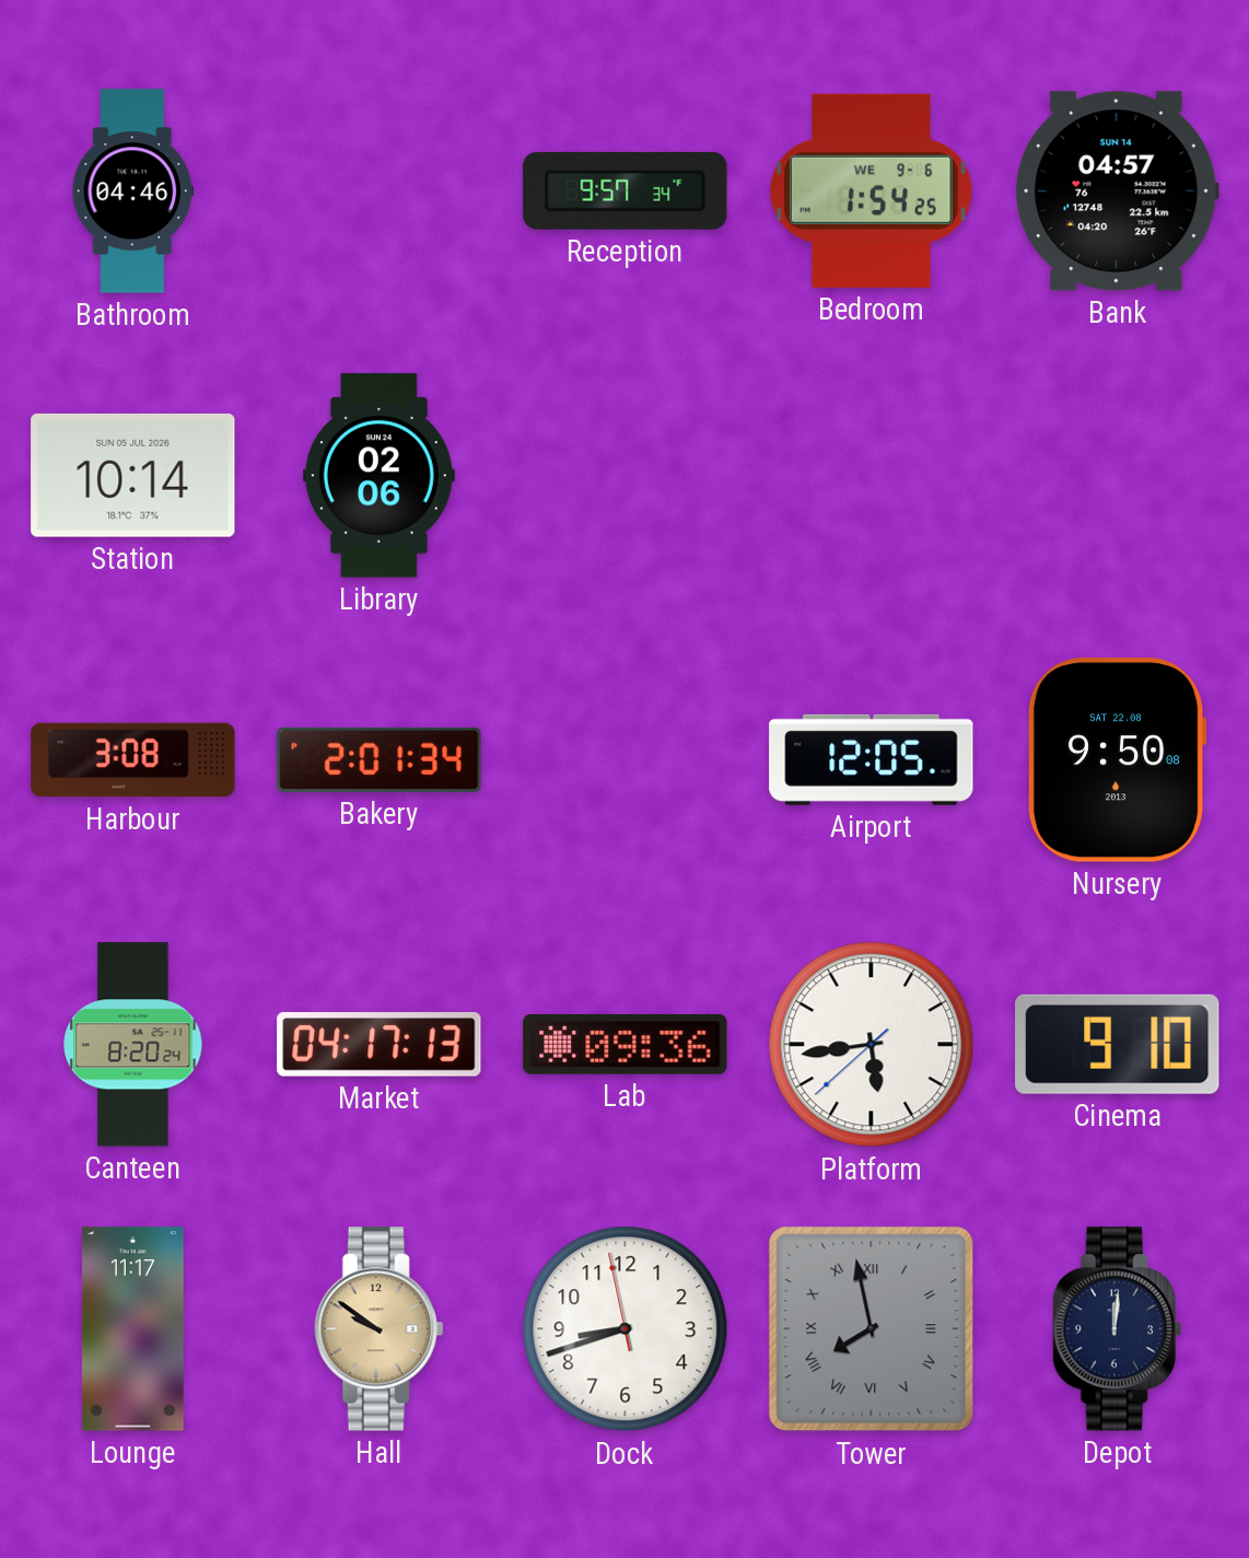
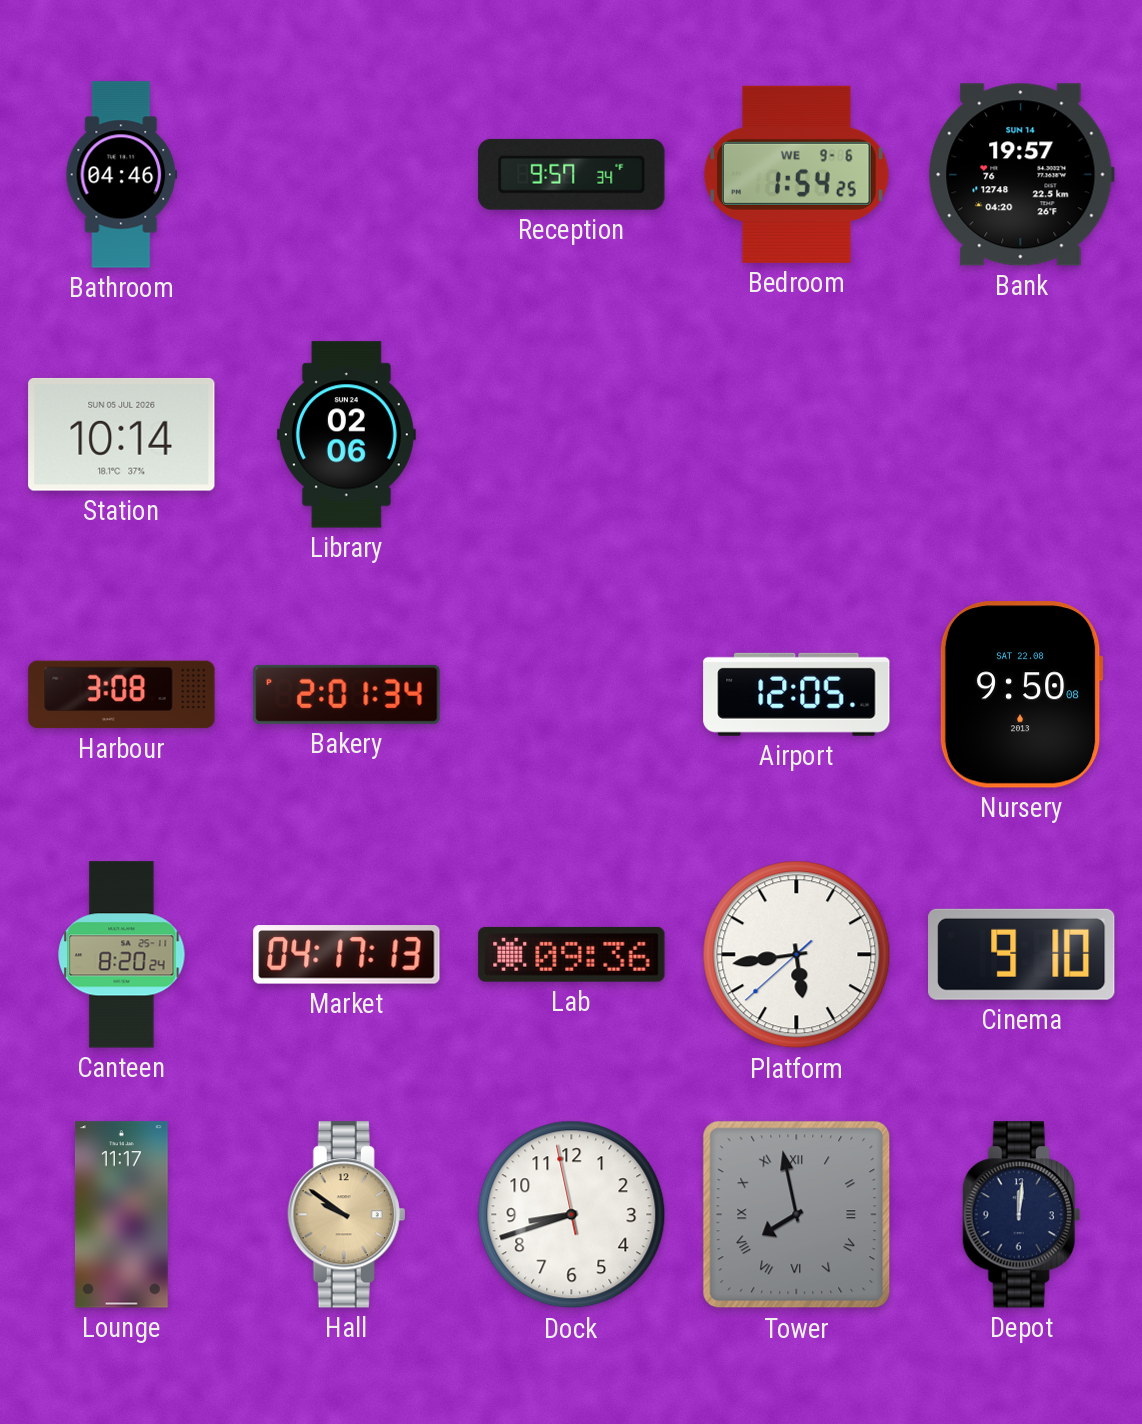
Bank: 04:57 -> 19:57 (1021, 175)
